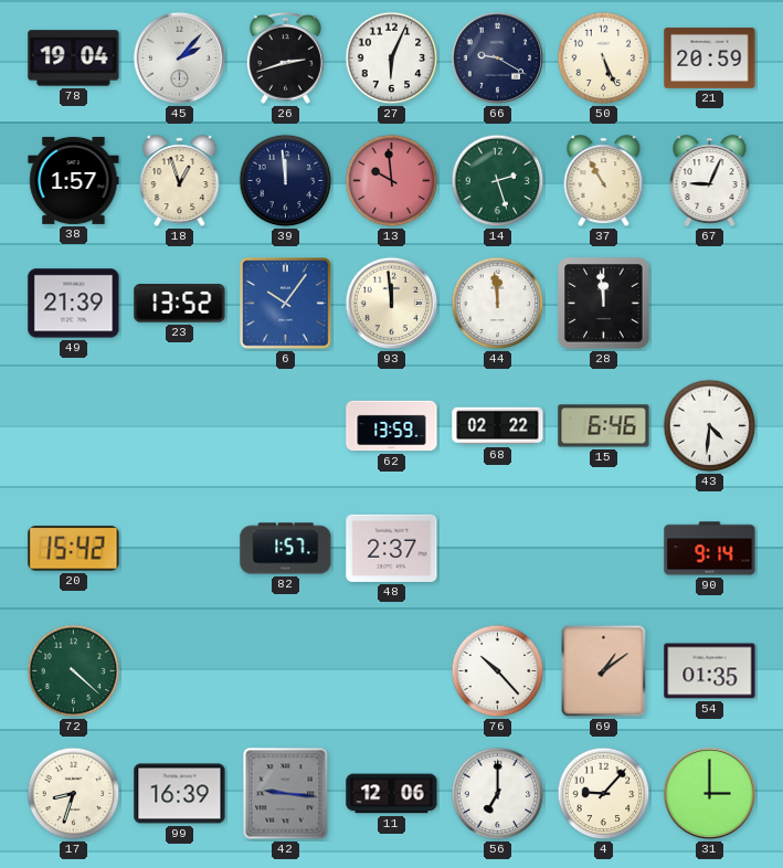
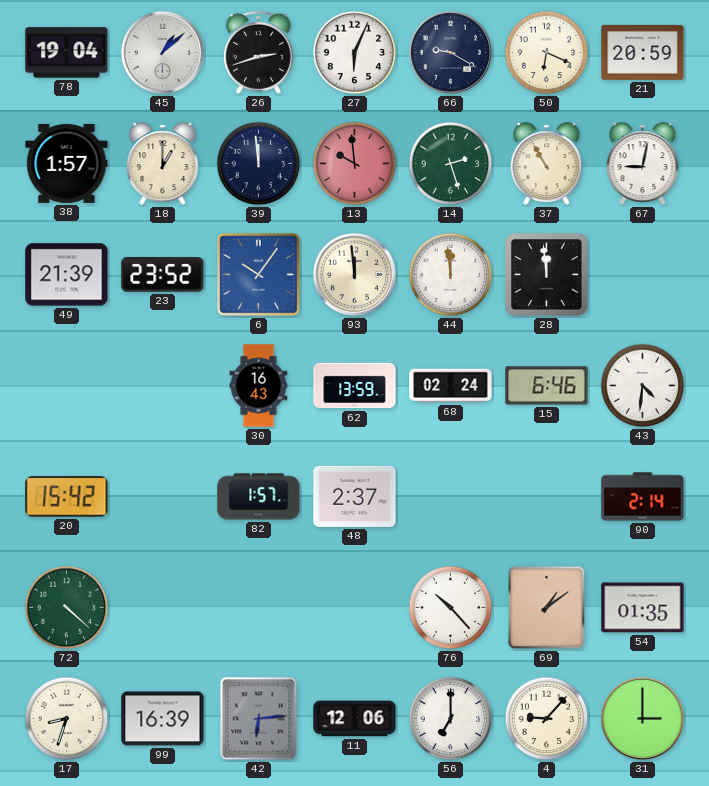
45: 2:07 -> 1:08 (163, 53)
50: 5:26 -> 6:19 (547, 53)
18: 12:57 -> 1:00 (163, 164)
67: 9:04 -> 9:02 (643, 164)
23: 13:52 -> 23:52 (163, 275)
30: none -> 16:43 (259, 386)
68: 02:22 -> 02:24 (451, 386)
90: 9:14 -> 2:14 (643, 497)
42: 9:16 -> 6:14 (259, 719)
